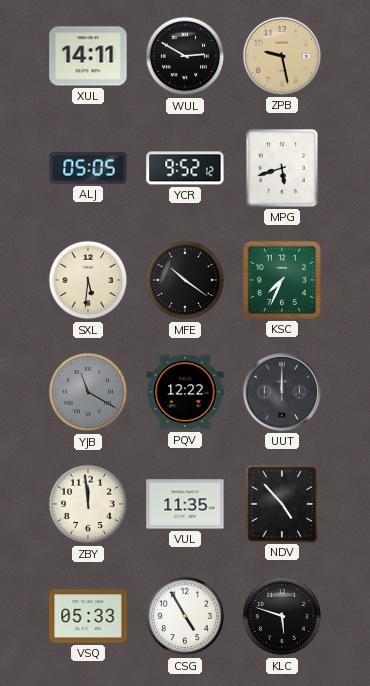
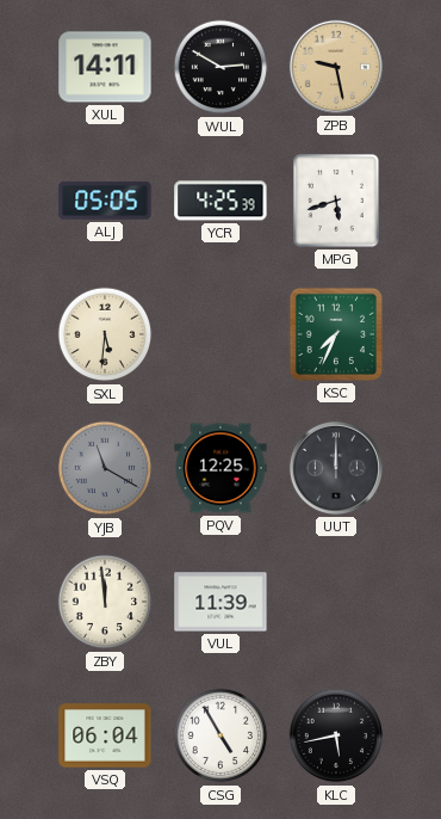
YCR: 9:52 -> 4:25 (220, 201)
MFE: 10:21 -> none (185, 280)
PQV: 12:22 -> 12:25 (220, 468)
VUL: 11:35 -> 11:39 (220, 602)
NDV: 4:53 -> none (281, 503)
VSQ: 05:33 -> 06:04 (105, 735)
KLC: 5:48 -> 5:43 (336, 735)
